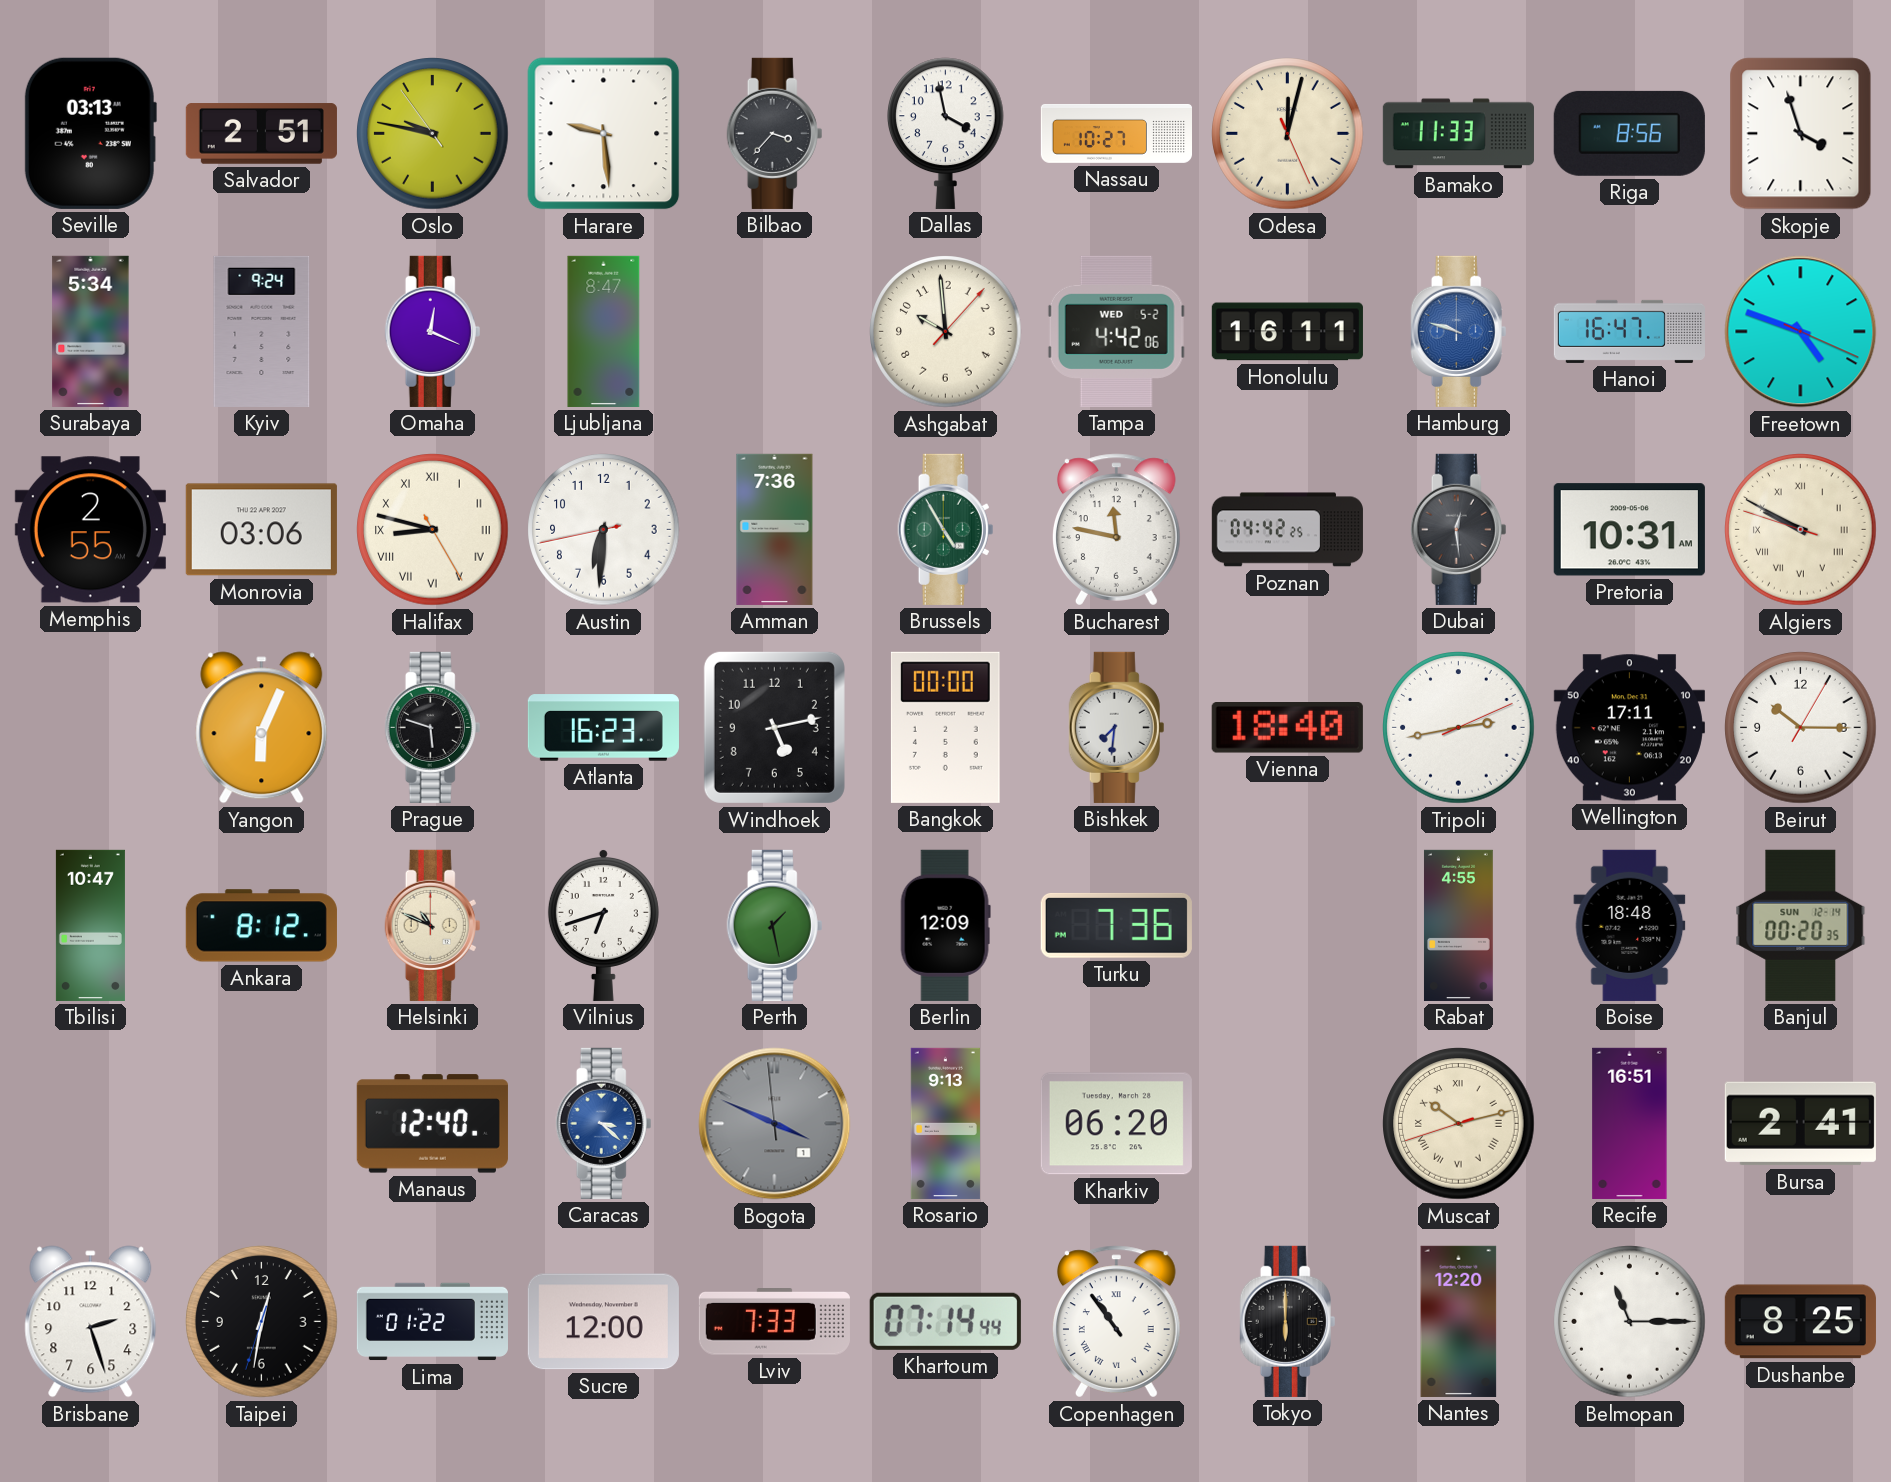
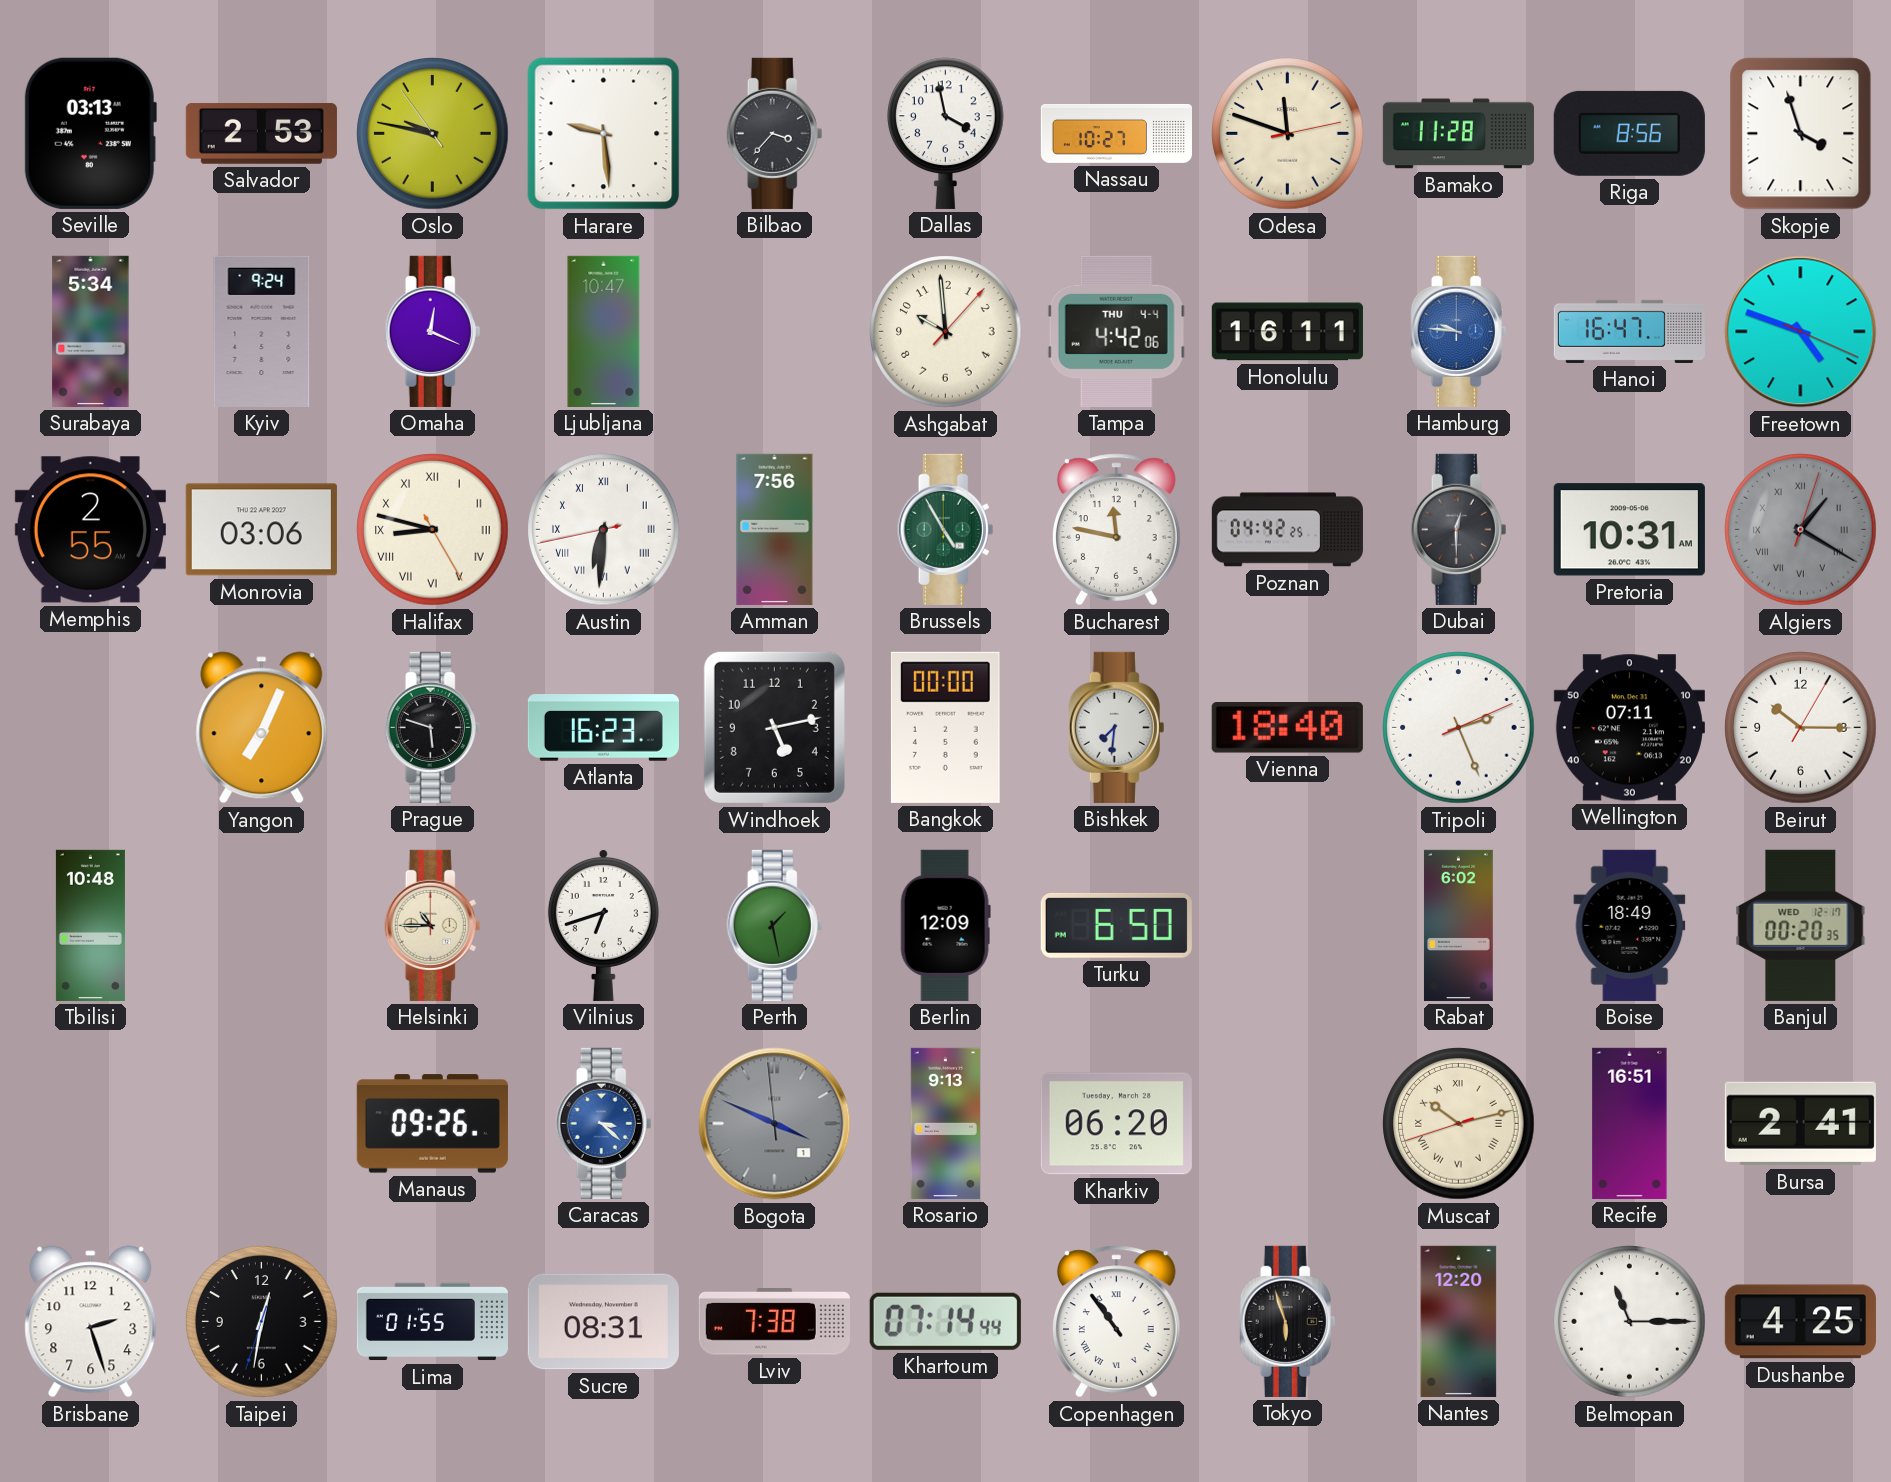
Salvador: 2:51 -> 2:53 (261, 134)
Odesa: 12:02 -> 11:48 (1288, 134)
Bamako: 11:33 -> 11:28 (1458, 134)
Ljubljana: 8:47 -> 10:47 (604, 331)
Tampa date: WED 5-2 -> THU 4-4 (1116, 331)
Hamburg: 9:48 -> 9:46 (1459, 331)
Austin numerals: Arabic -> Roman (604, 530)
Amman: 7:36 -> 7:56 (775, 529)
Dubai: 12:29 -> 12:30 (1459, 529)
Algiers: 9:49 -> 1:20 (1801, 530)
Algiers dial: cream -> grey (1801, 530)
Yangon: 6:04 -> 7:04 (262, 728)
Tripoli: 2:43 -> 2:26 (1459, 728)
Wellington: 17:11 -> 07:11 (1629, 728)
Tbilisi: 10:47 -> 10:48 (90, 925)
Ankara: 8:12 -> none (261, 926)
Helsinki: 10:49 -> 10:45 (433, 925)
Turku: 7:36 -> 6:50 (1116, 925)
Rabat: 4:55 -> 6:02 (1458, 925)
Boise: 18:48 -> 18:49 (1630, 925)
Banjul date: SUN 12-14 -> WED 12-17 (1801, 925)
Manaus: 12:40 -> 09:26 (432, 1124)
Lima: 01:22 -> 01:55 (432, 1322)
Sucre: 12:00 -> 08:31 (603, 1322)
Lviv: 7:33 -> 7:38 (774, 1322)
Tokyo: 6:00 -> 5:57 (1288, 1321)
Dushanbe: 8:25 -> 4:25 (1800, 1322)
